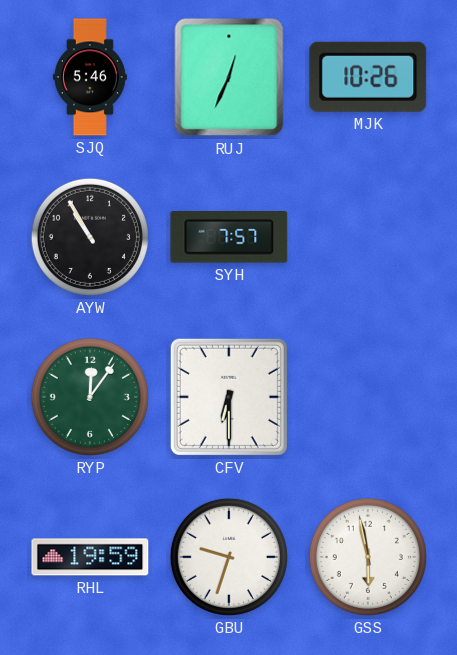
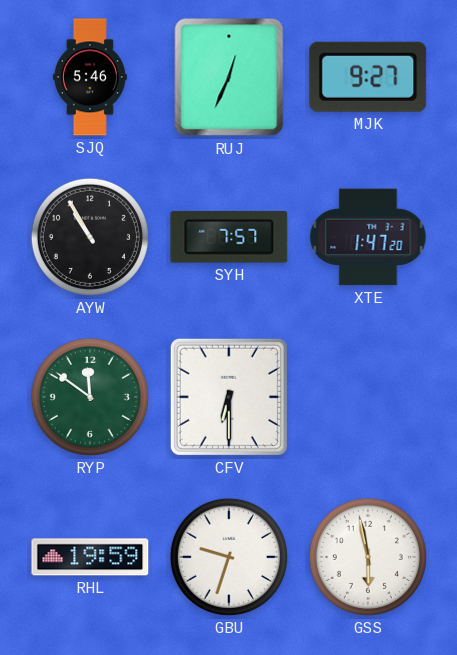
MJK: 10:26 -> 9:27 (368, 77)
XTE: none -> 1:47 (368, 237)
RYP: 12:06 -> 11:51 (90, 397)
